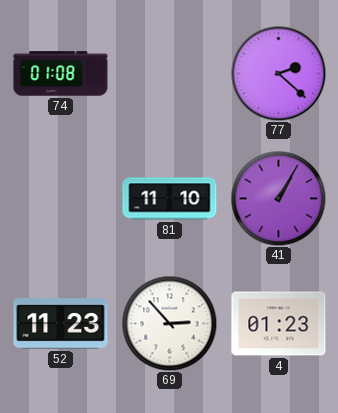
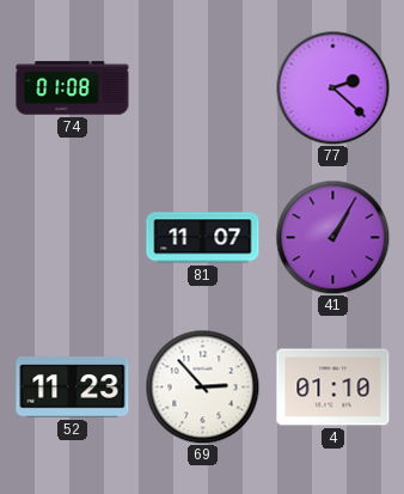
81: 11:10 -> 11:07 (203, 238)
4: 01:23 -> 01:10 (333, 388)
